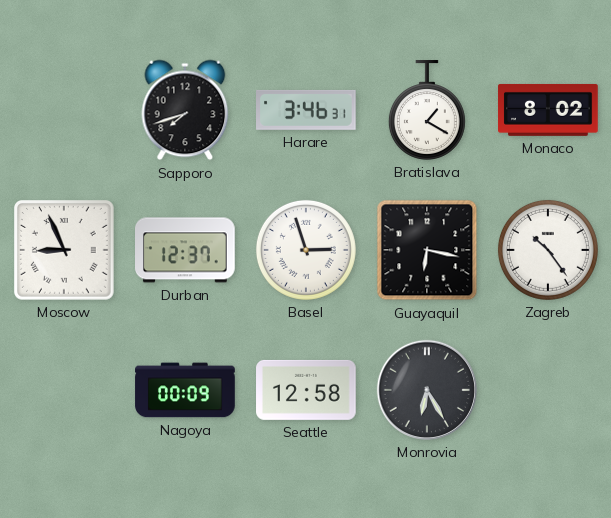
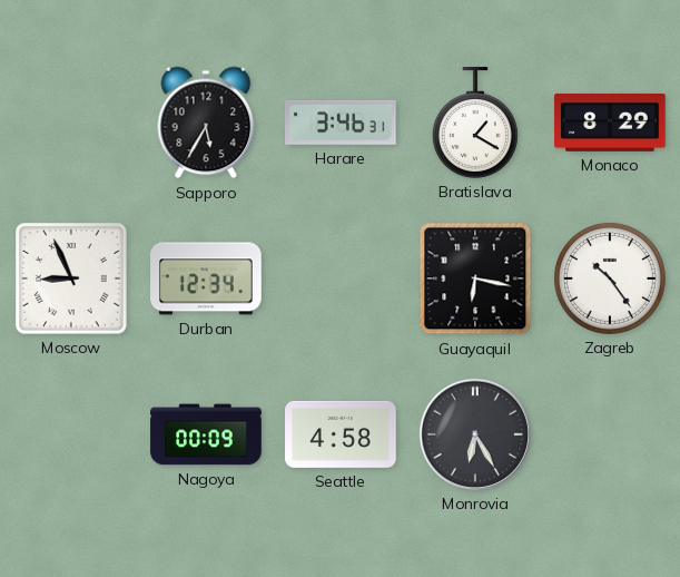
Sapporo: 7:42 -> 5:35 (206, 123)
Monaco: 8:02 -> 8:29 (610, 123)
Durban: 12:37 -> 12:34 (206, 278)
Basel: 2:57 -> none (306, 250)
Seattle: 12:58 -> 4:58 (341, 434)
